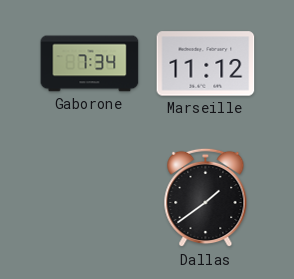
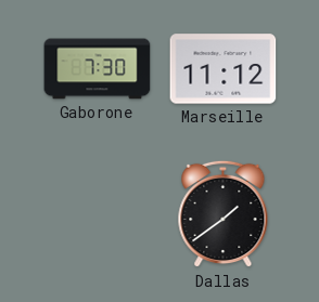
Gaborone: 7:34 -> 7:30 (98, 69)
